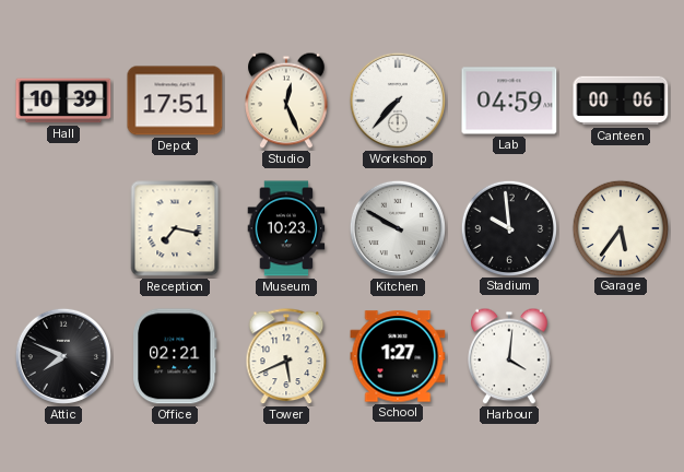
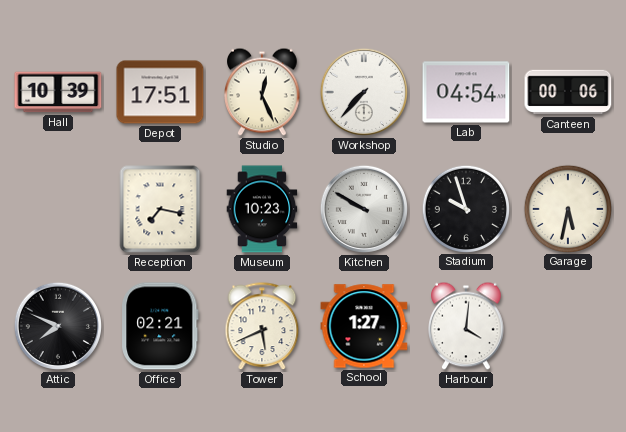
Lab: 04:59 -> 04:54 (466, 92)
Stadium: 9:59 -> 9:57 (465, 208)
Garage: 5:36 -> 5:32 (567, 208)
